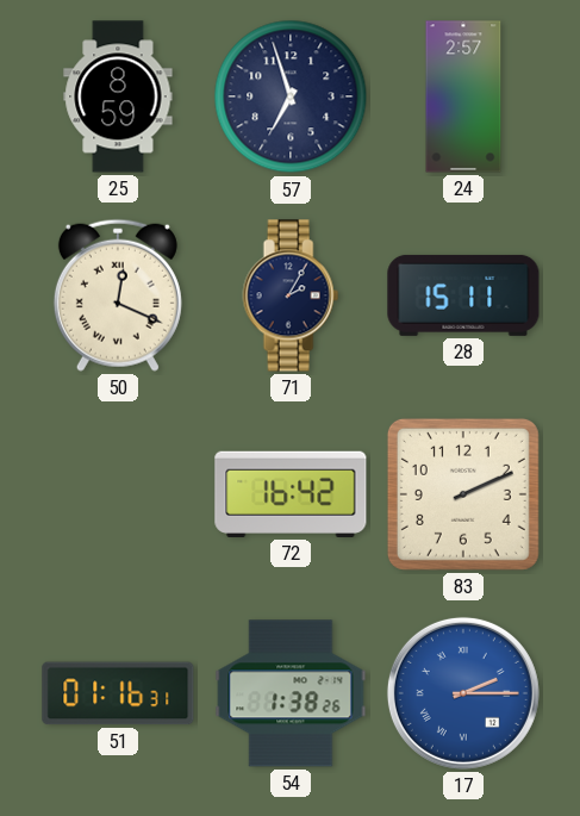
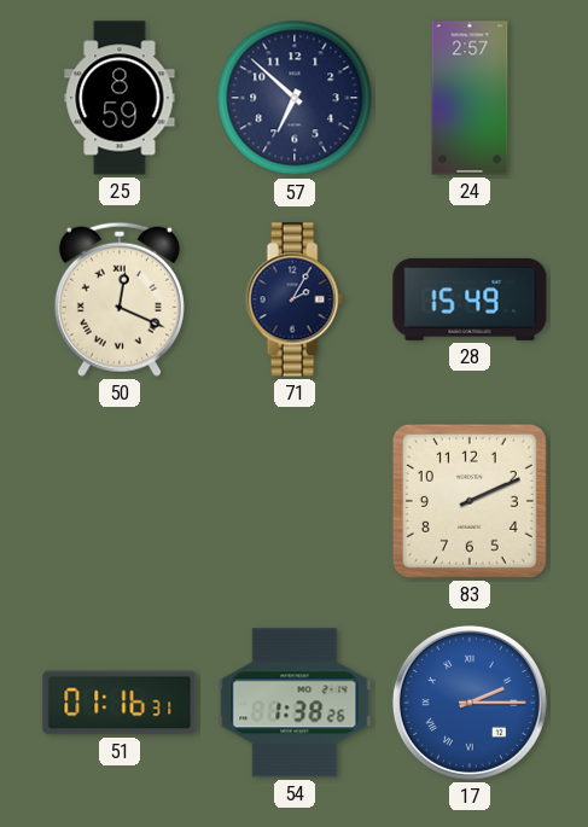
57: 6:57 -> 6:52 (295, 98)
28: 15:11 -> 15:49 (470, 299)
72: 16:42 -> none (291, 494)
